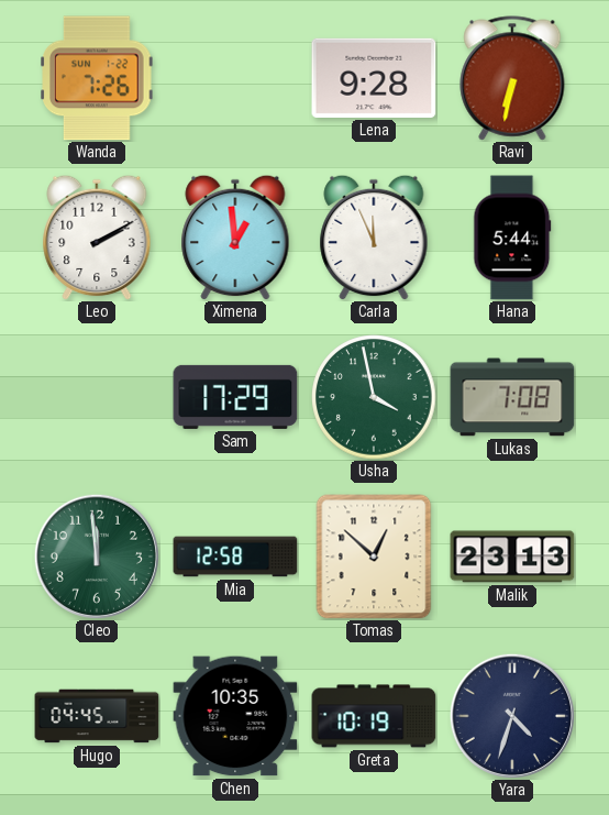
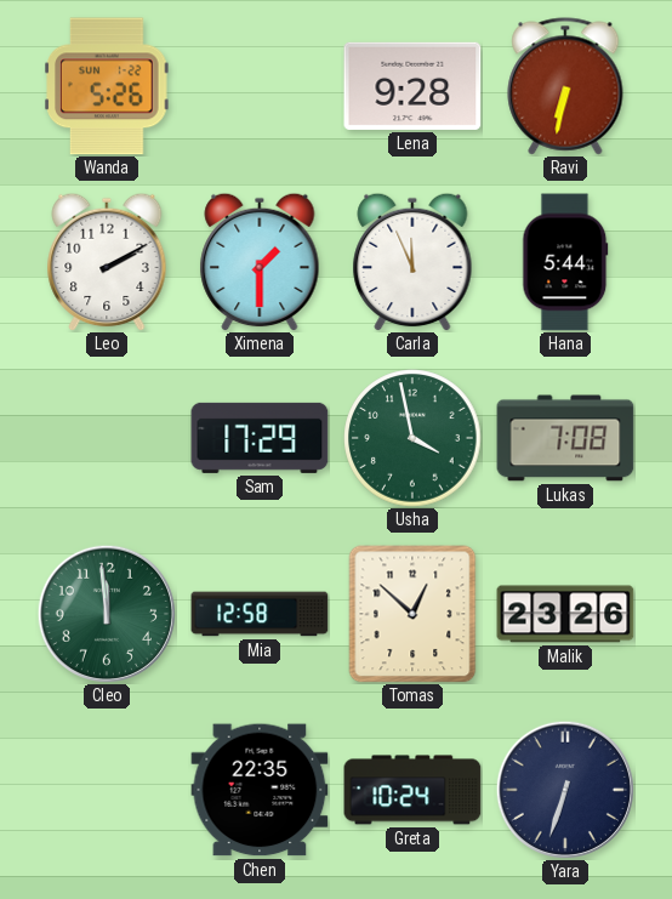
Wanda: 7:26 -> 5:26 (107, 86)
Ximena: 12:59 -> 1:30 (260, 262)
Malik: 23:13 -> 23:26 (565, 614)
Hugo: 04:45 -> none (97, 716)
Chen: 10:35 -> 22:35 (260, 790)
Greta: 10:19 -> 10:24 (412, 790)
Yara: 4:33 -> 6:33 (565, 790)
